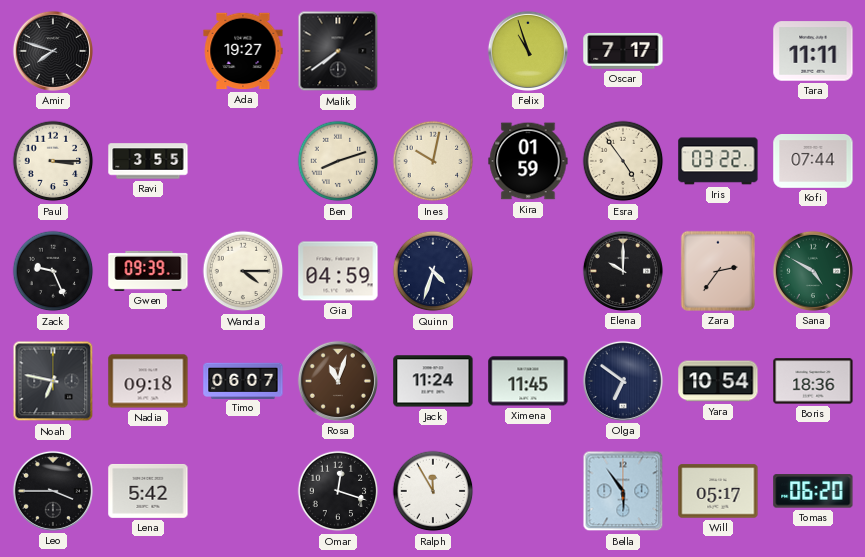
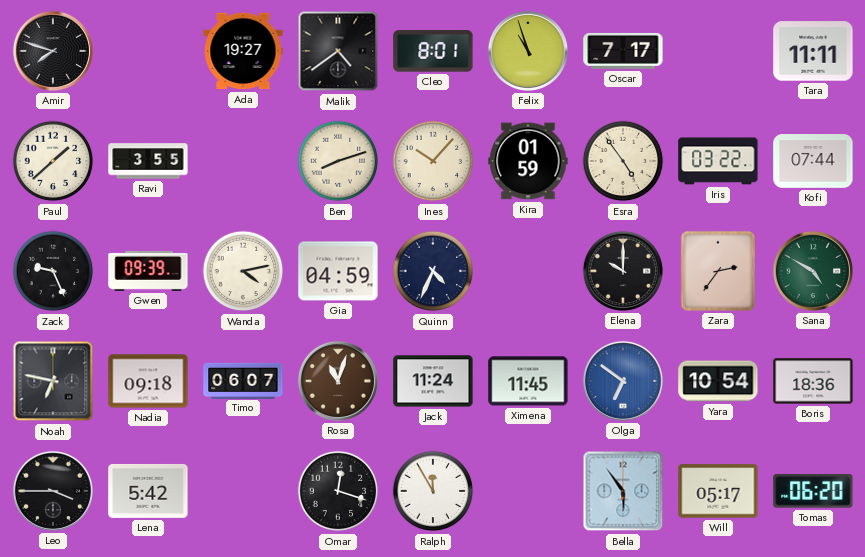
Malik: 7:39 -> 4:39 (338, 51)
Cleo: none -> 8:01 (433, 51)
Paul: 3:15 -> 1:38 (53, 161)
Ines: 10:02 -> 10:07 (433, 161)
Wanda: 4:15 -> 4:13 (243, 271)
Quinn: 4:33 -> 4:34 (433, 271)
Olga dial: navy -> blue (623, 381)
